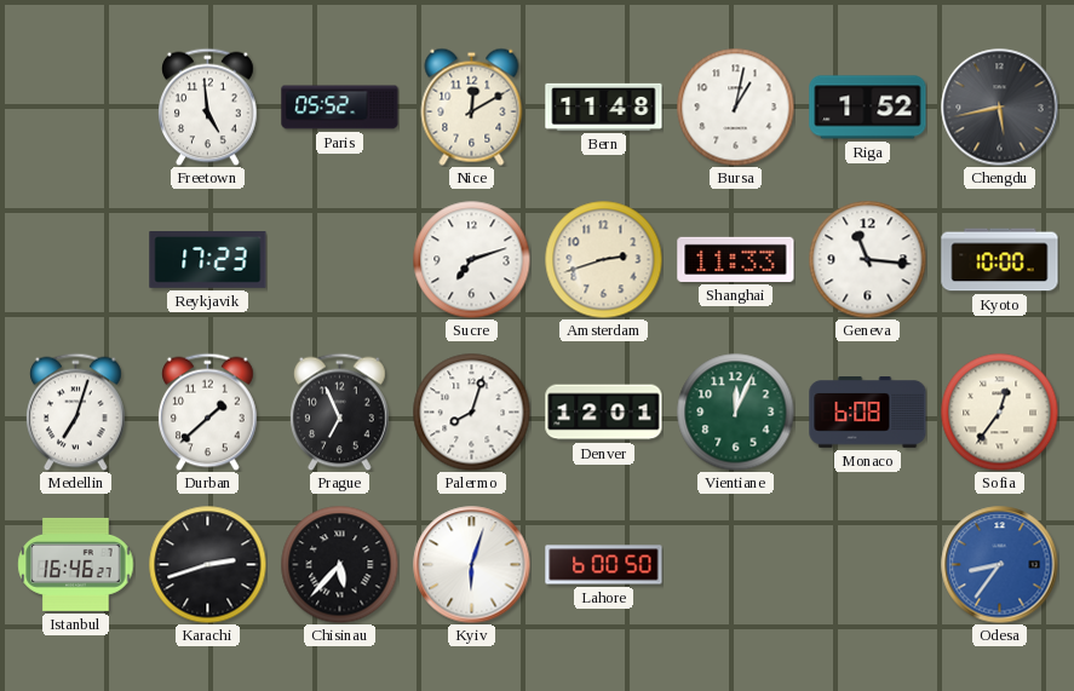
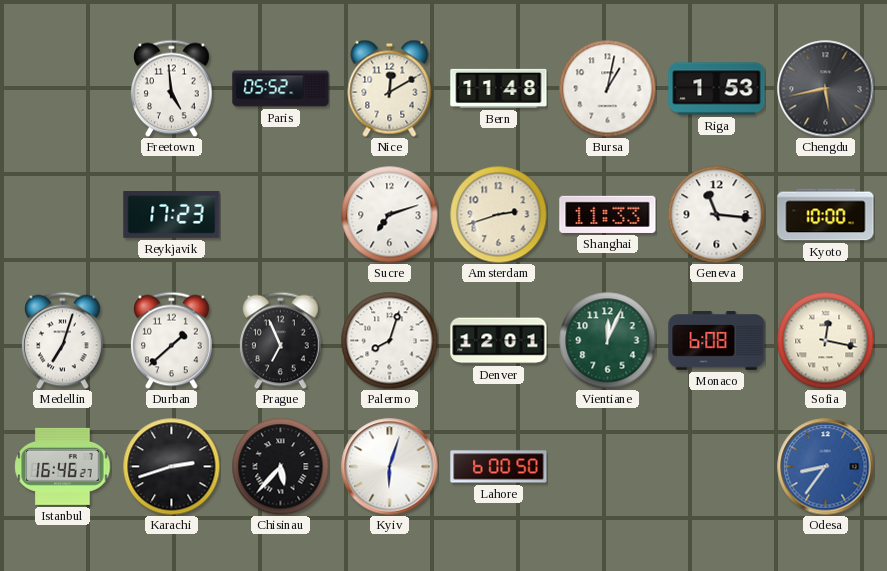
Riga: 1:52 -> 1:53 (717, 89)
Sofia: 12:36 -> 12:17 (825, 340)
